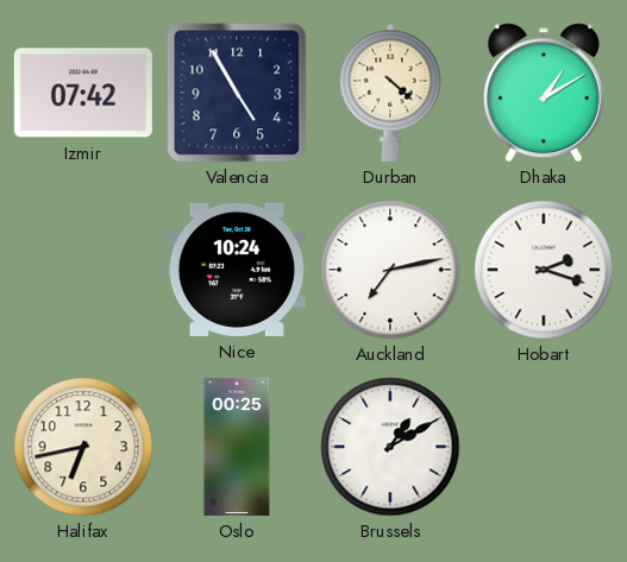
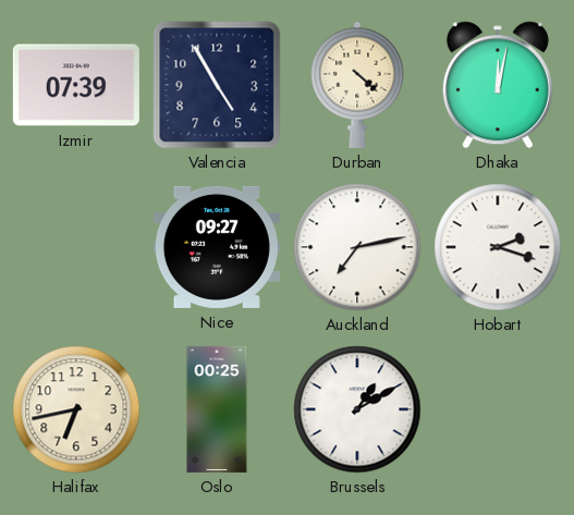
Izmir: 07:42 -> 07:39 (76, 85)
Dhaka: 1:10 -> 12:02 (498, 85)
Nice: 10:24 -> 09:27 (217, 247)
